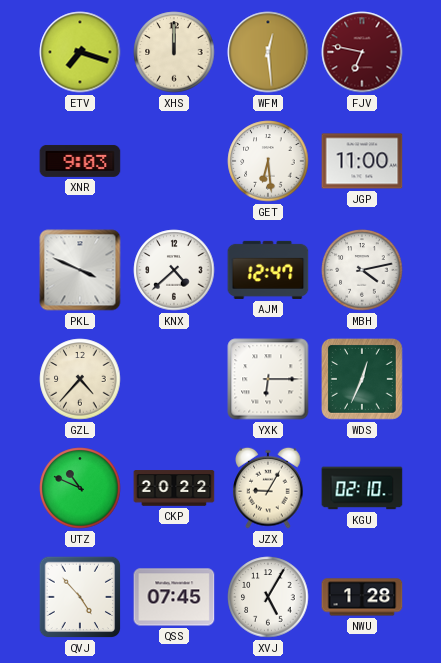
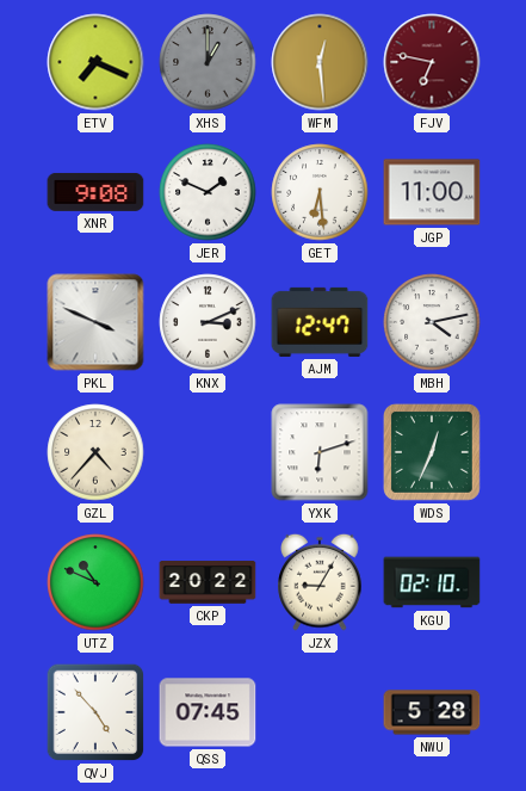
ETV: 7:18 -> 7:19 (95, 62)
XHS: 12:00 -> 1:00 (208, 62)
XHS dial: cream -> grey (208, 62)
XNR: 9:03 -> 9:08 (95, 192)
JER: none -> 1:49 (208, 192)
KNX: 4:38 -> 3:11 (208, 322)
YXK: 6:15 -> 6:12 (320, 452)
XVJ: 5:05 -> none (268, 597)
NWU: 1:28 -> 5:28 (432, 712)
